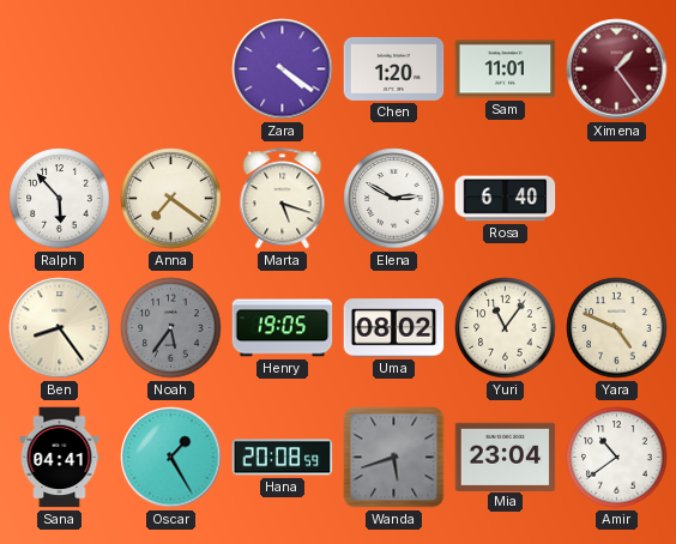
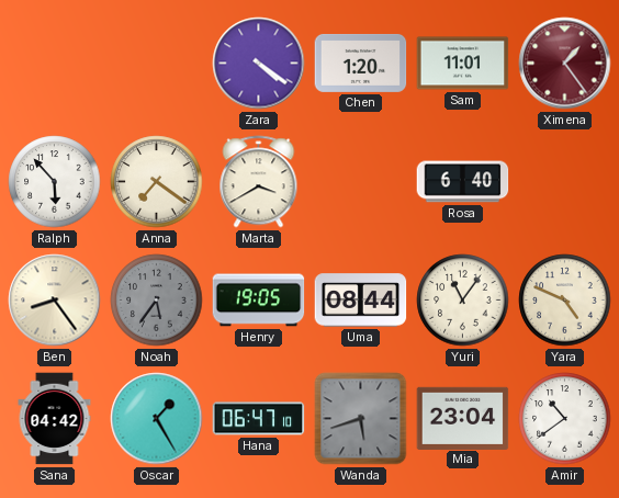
Marta: 5:18 -> 3:40 (259, 182)
Elena: 2:50 -> none (394, 199)
Uma: 08:02 -> 08:44 (361, 301)
Sana: 04:41 -> 04:42 (55, 419)
Hana: 20:08 -> 06:47 (259, 419)
